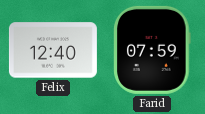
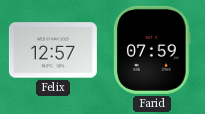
Felix: 12:40 -> 12:57 (53, 50)
